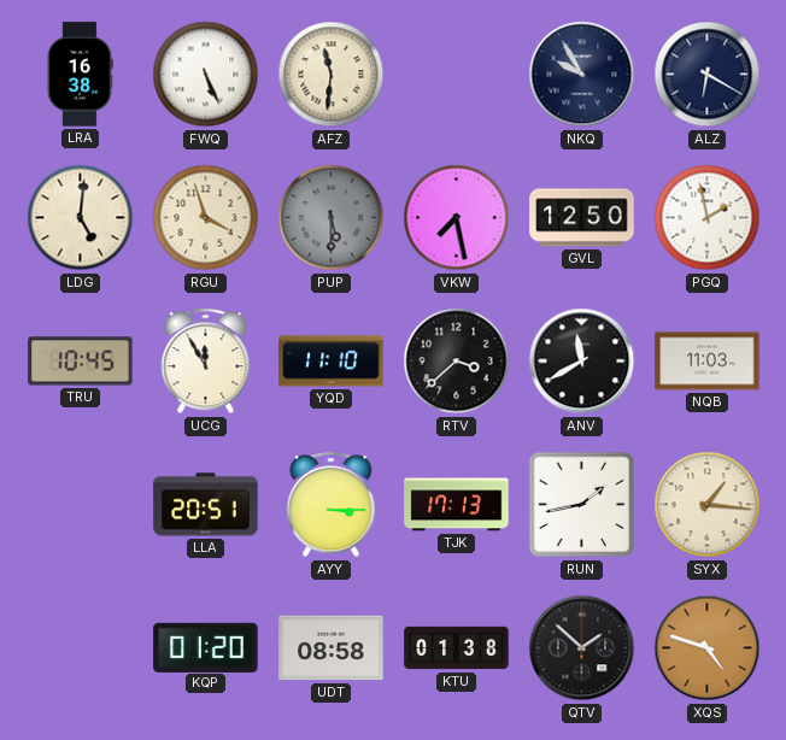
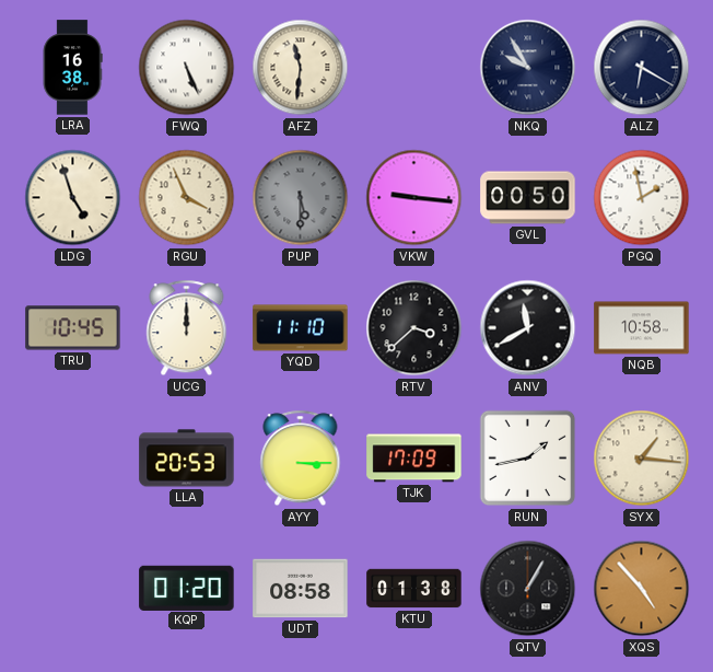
LDG: 5:01 -> 4:57 (73, 198)
RGU: 3:57 -> 3:56 (187, 198)
VKW: 7:28 -> 9:16 (414, 198)
GVL: 12:50 -> 00:50 (528, 198)
UCG: 11:55 -> 12:00 (187, 328)
NQB: 11:03 -> 10:58 (642, 328)
LLA: 20:51 -> 20:53 (187, 459)
TJK: 17:13 -> 17:09 (414, 459)
QTV: 1:52 -> 1:05 (528, 589)
XQS: 4:48 -> 4:53 (642, 589)
